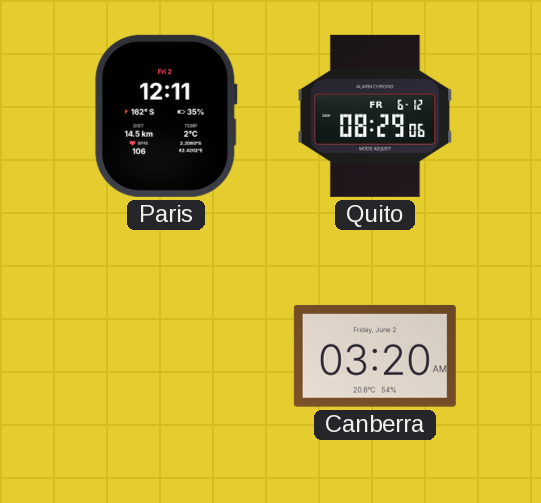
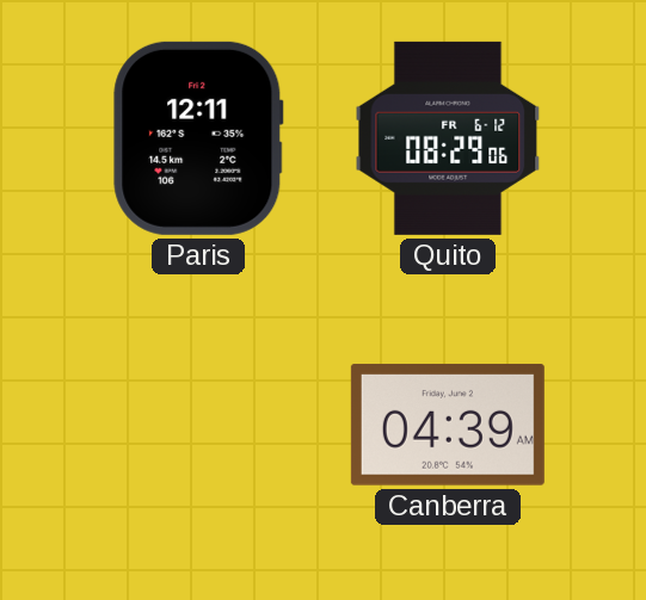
Canberra: 03:20 -> 04:39 (448, 425)
